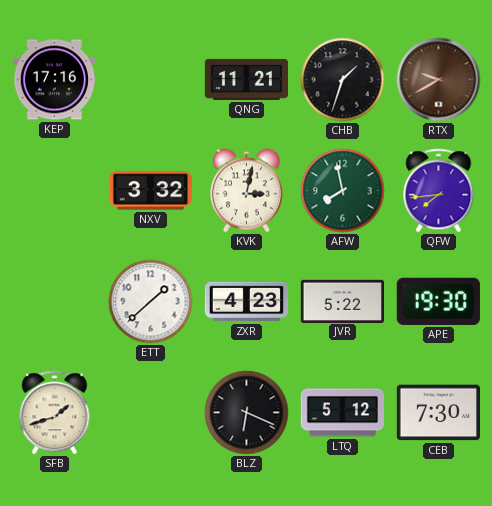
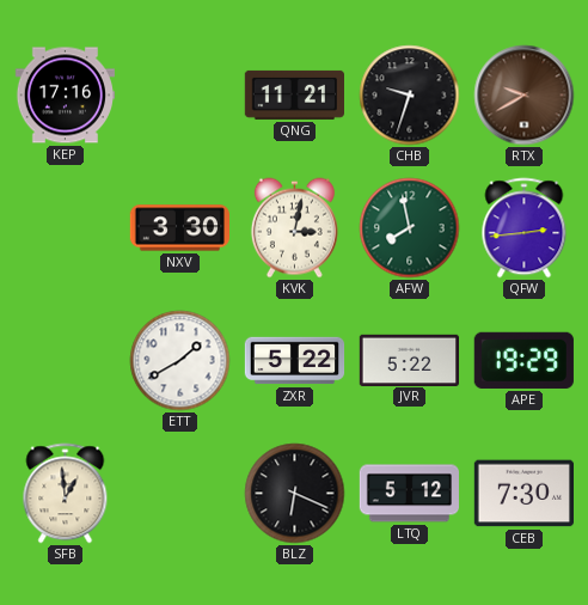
CHB: 1:33 -> 9:33 (410, 96)
NXV: 3:32 -> 3:30 (179, 228)
QFW: 7:44 -> 2:44 (525, 228)
ETT: 1:38 -> 1:40 (180, 361)
ZXR: 4:23 -> 5:22 (295, 361)
APE: 19:30 -> 19:29 (523, 360)
SFB: 1:42 -> 12:59 (66, 494)
